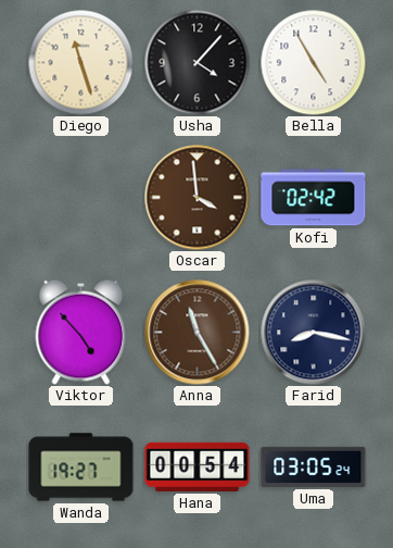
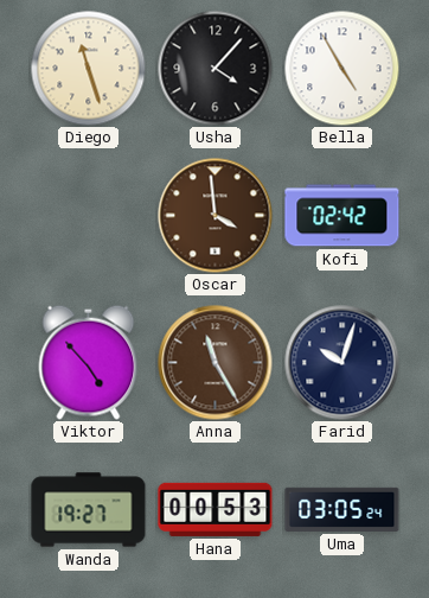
Farid: 8:17 -> 10:03 (342, 363)
Hana: 00:54 -> 00:53 (216, 509)
